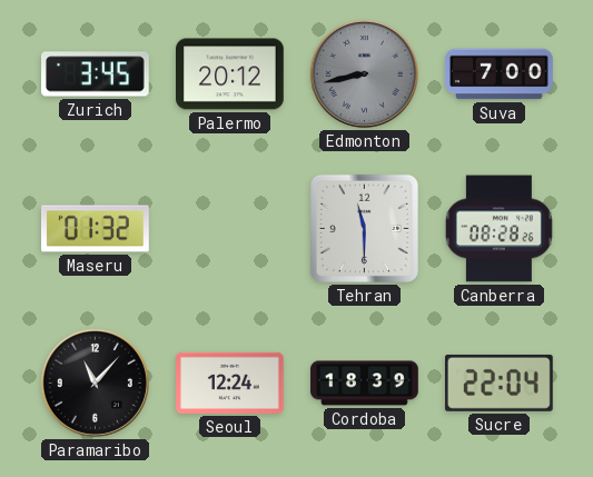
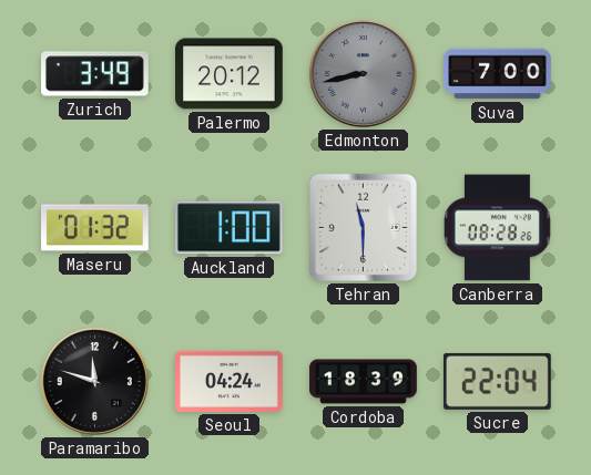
Zurich: 3:45 -> 3:49 (95, 74)
Auckland: none -> 1:00 (228, 228)
Paramaribo: 11:07 -> 11:48 (94, 381)
Seoul: 12:24 -> 04:24 (230, 381)
